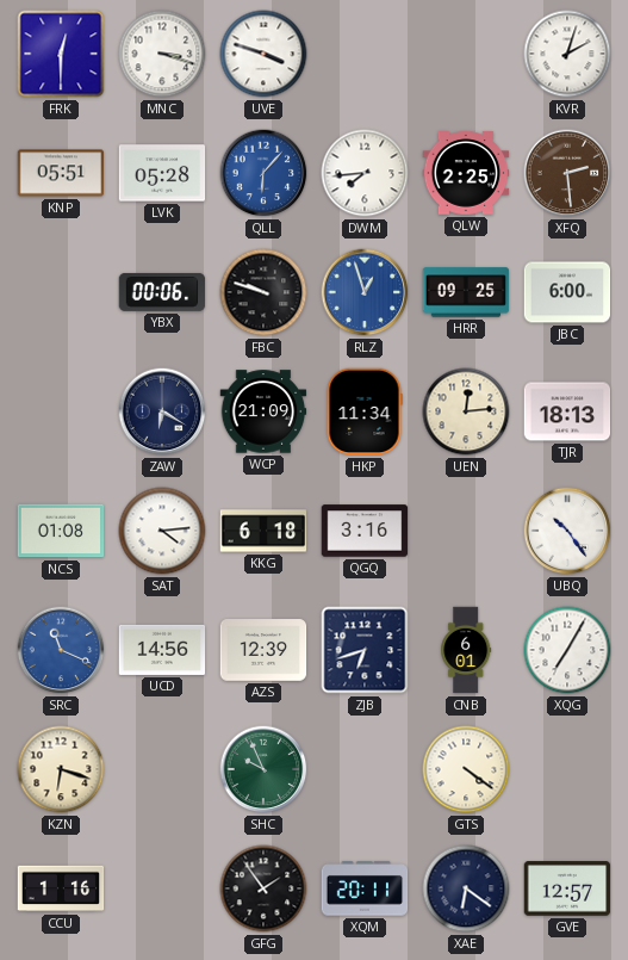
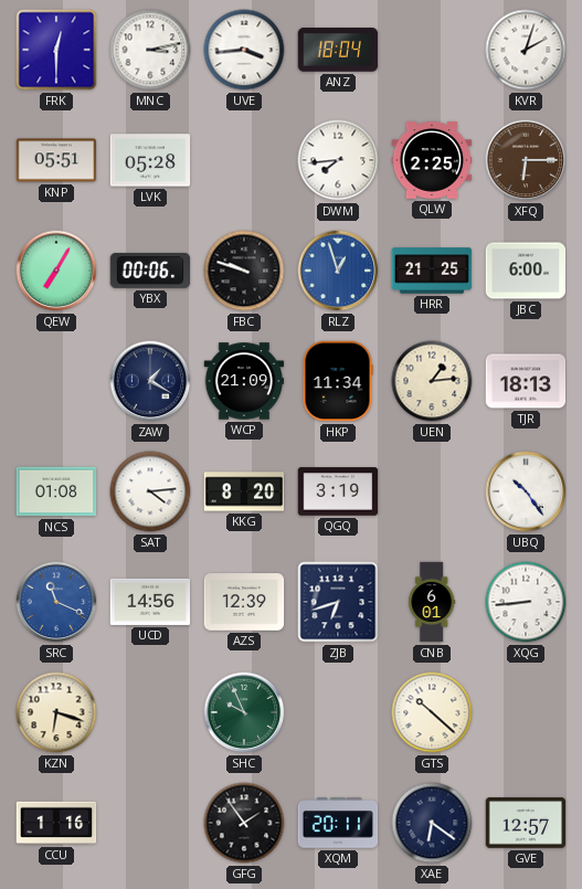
MNC: 3:18 -> 3:13 (150, 50)
UVE: 3:48 -> 3:44 (244, 50)
ANZ: none -> 18:04 (338, 50)
QLL: 6:07 -> none (263, 173)
XFQ: 2:29 -> 6:15 (526, 160)
QEW: none -> 7:05 (56, 271)
HRR: 09:25 -> 21:25 (432, 271)
ZAW: 6:20 -> 1:20 (150, 381)
UEN: 12:14 -> 1:14 (432, 381)
KKG: 6:18 -> 8:20 (244, 491)
QGQ: 3:16 -> 3:19 (338, 491)
XQG: 7:05 -> 8:44 (526, 602)
GTS: 4:21 -> 10:22 (432, 712)
